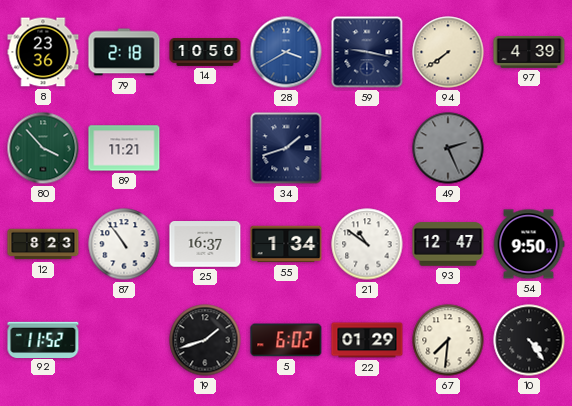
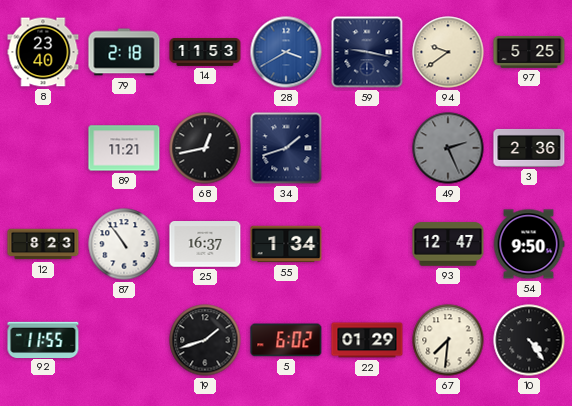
8: 23:36 -> 23:40 (43, 52)
14: 10:50 -> 11:53 (205, 53)
94: 7:39 -> 9:39 (448, 52)
97: 4:39 -> 5:25 (529, 52)
80: 3:53 -> none (43, 148)
68: none -> 12:43 (205, 148)
3: none -> 2:36 (529, 148)
21: 10:51 -> none (367, 244)
92: 11:52 -> 11:55 (43, 339)
